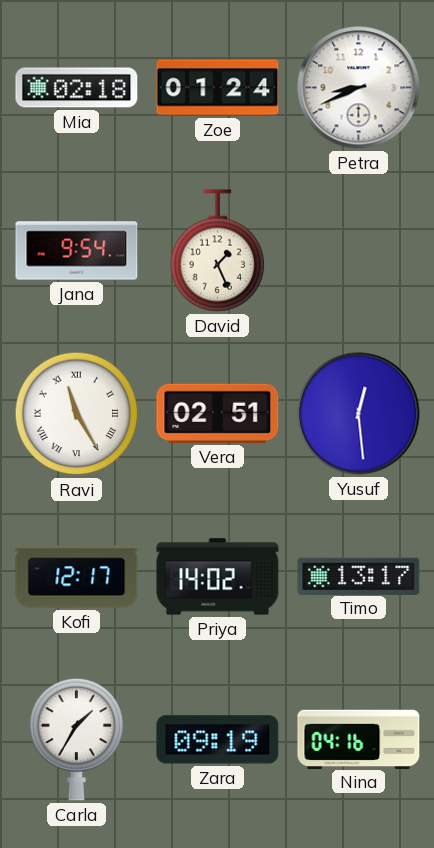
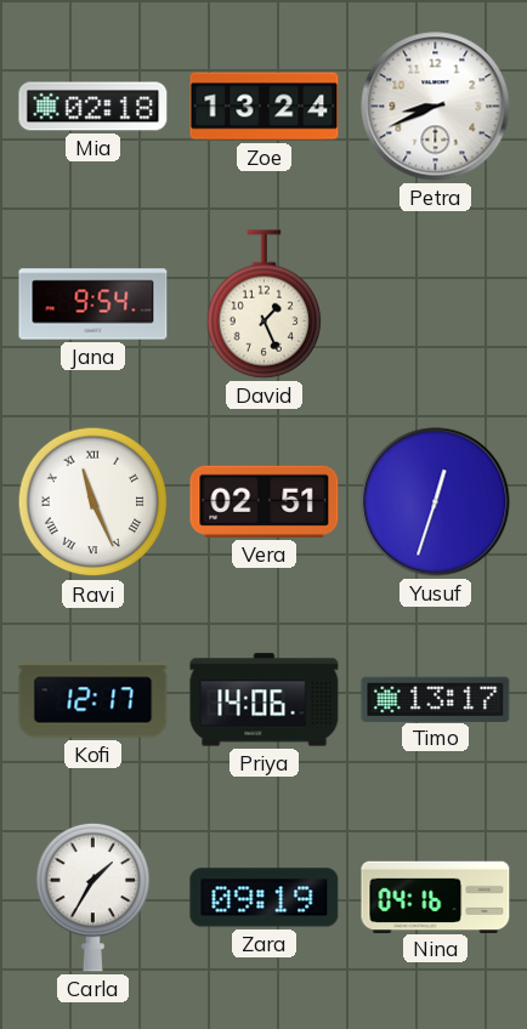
Zoe: 01:24 -> 13:24 (265, 107)
Ravi: 11:25 -> 11:26 (93, 502)
Yusuf: 12:29 -> 12:33 (436, 502)
Priya: 14:02 -> 14:06 (265, 700)
